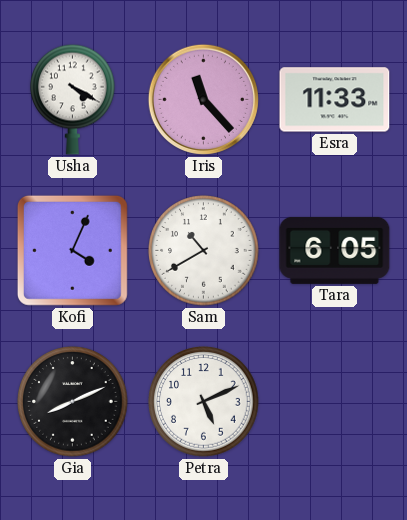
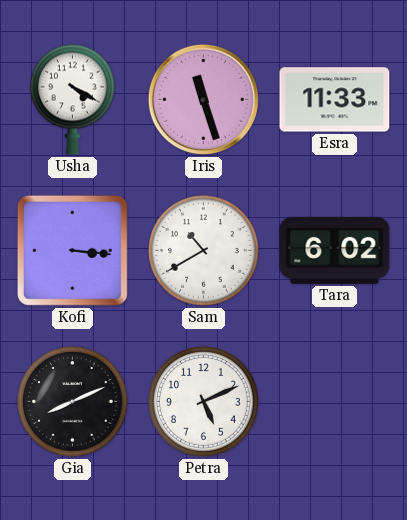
Iris: 11:23 -> 11:27 (203, 99)
Kofi: 4:04 -> 3:16 (72, 250)
Tara: 6:05 -> 6:02 (335, 250)
